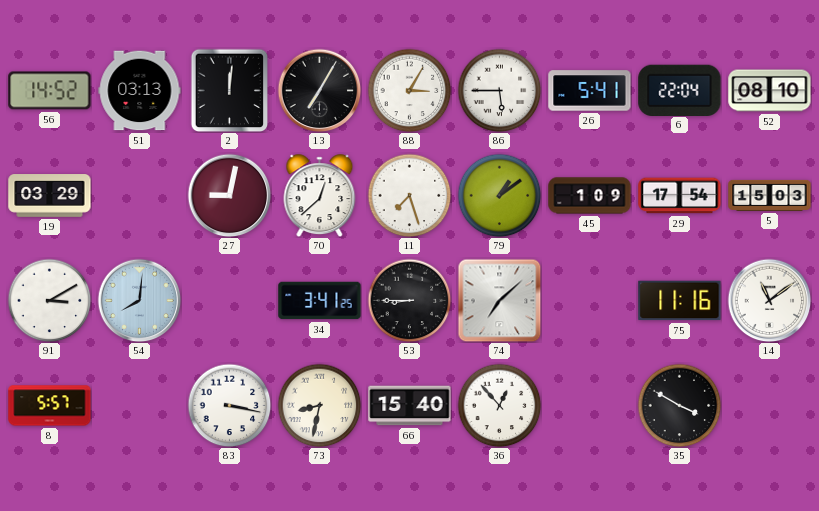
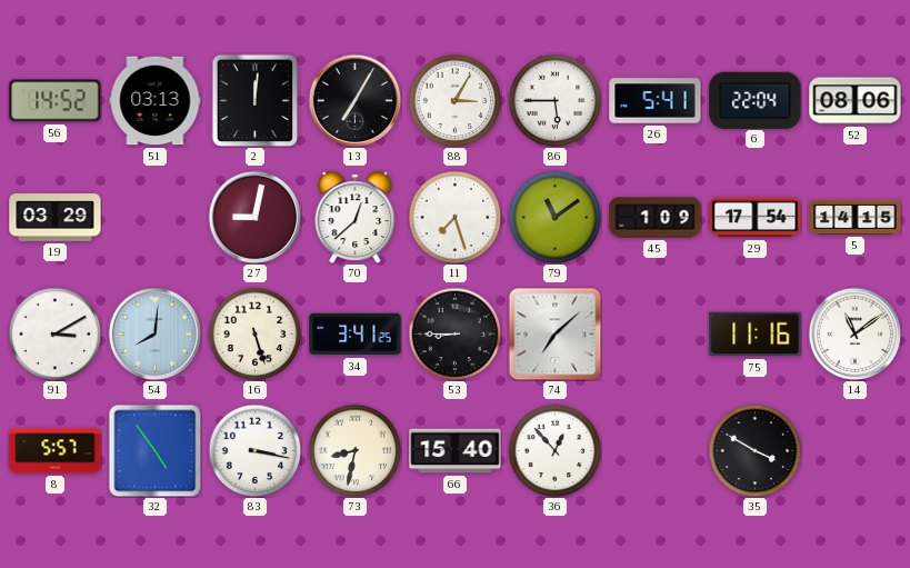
52: 08:10 -> 08:06 (856, 101)
79: 1:09 -> 11:09 (554, 217)
5: 15:03 -> 14:15 (856, 217)
16: none -> 5:27 (254, 333)
32: none -> 4:54 (154, 450)
